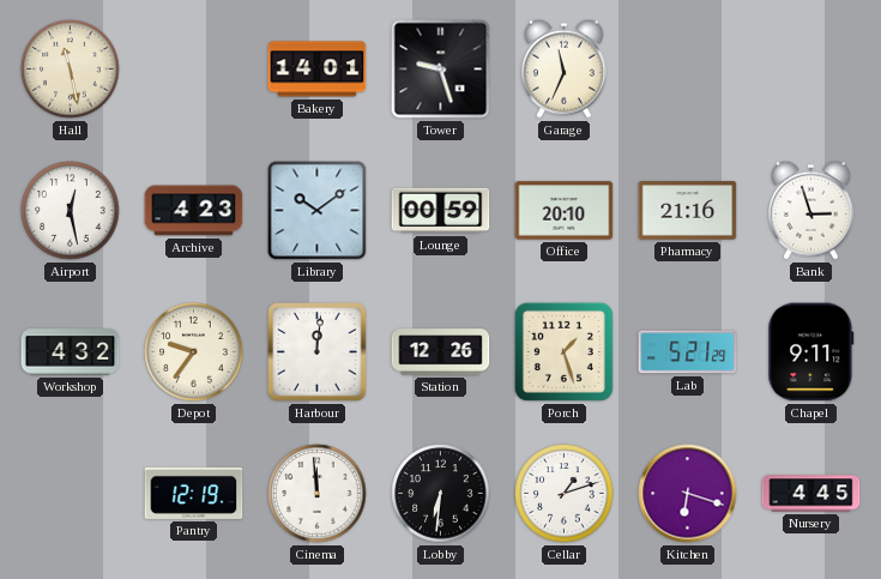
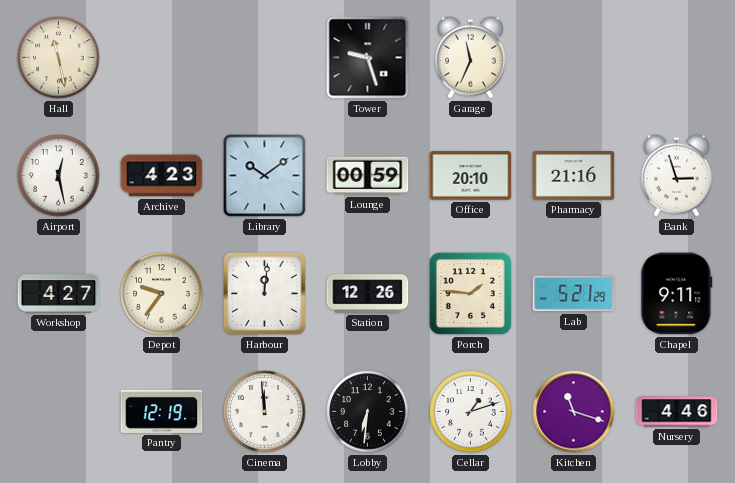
Bakery: 14:01 -> none (318, 70)
Workshop: 4:32 -> 4:27 (59, 294)
Porch: 1:27 -> 1:46 (470, 293)
Kitchen: 6:18 -> 11:18 (574, 412)
Nursery: 4:45 -> 4:46 (677, 412)
